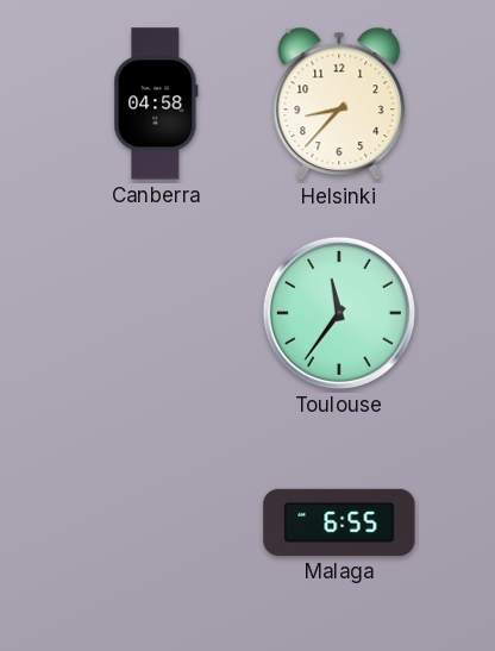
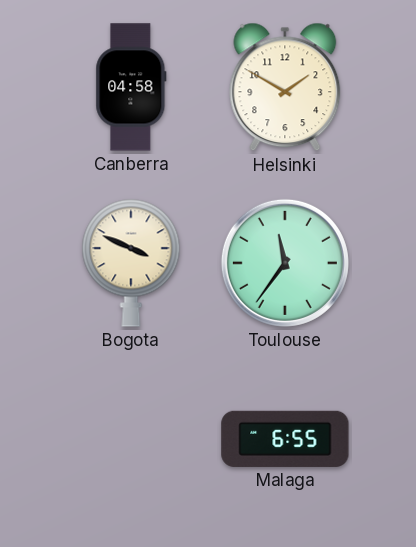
Helsinki: 8:37 -> 1:50 (285, 87)
Bogota: none -> 3:49 (131, 263)
